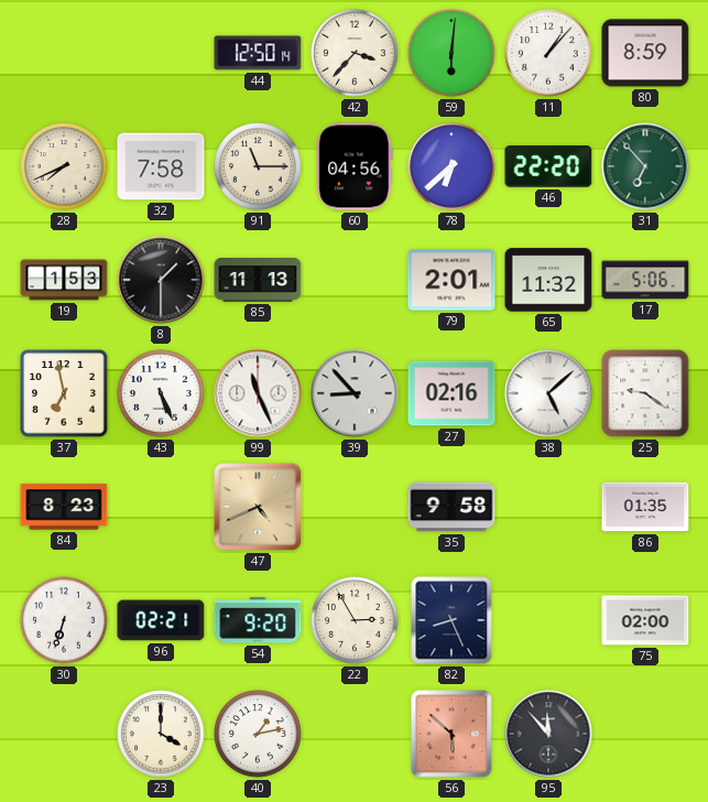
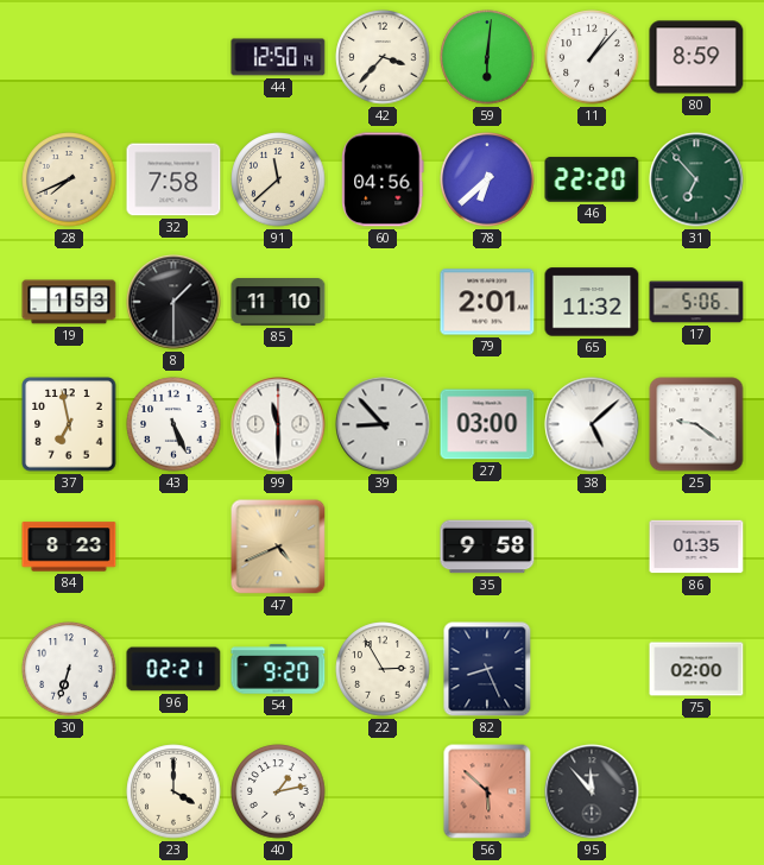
91: 11:15 -> 11:38 (278, 179)
85: 11:13 -> 11:10 (278, 303)
99: 11:26 -> 11:30 (278, 424)
27: 02:16 -> 03:00 (487, 424)
